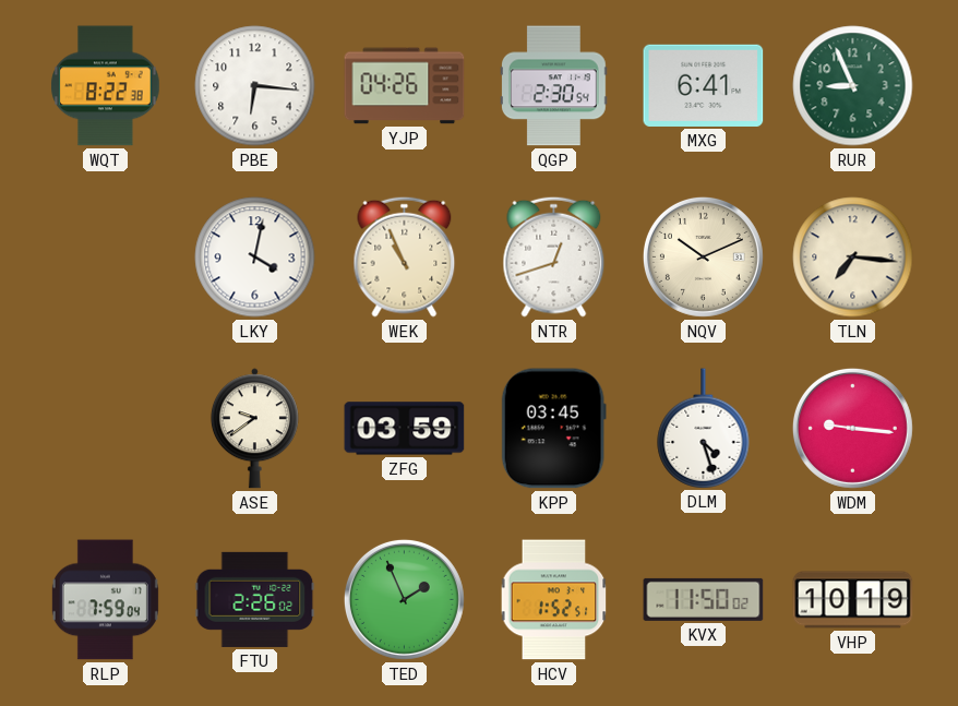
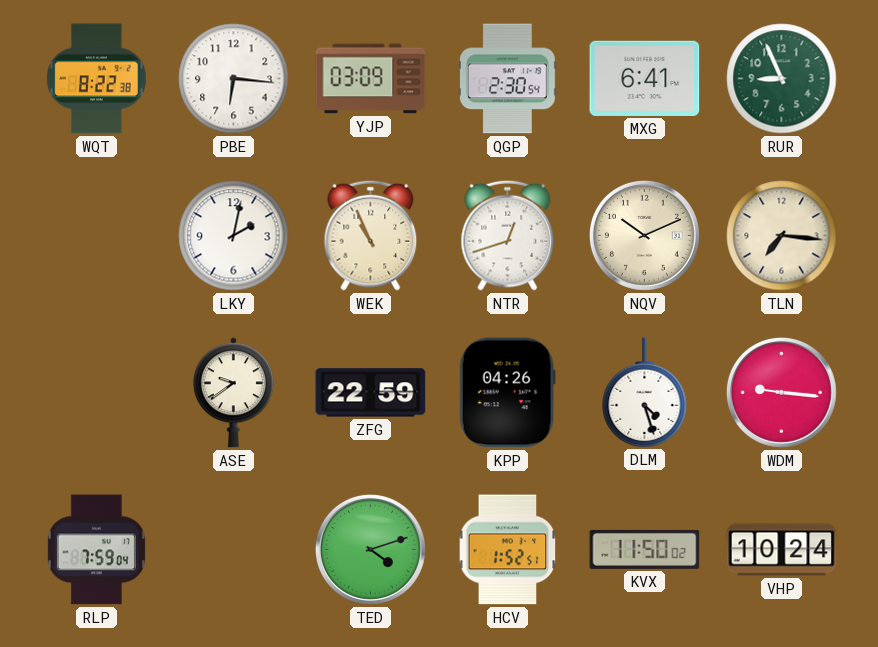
YJP: 04:26 -> 03:09 (371, 79)
LKY: 4:02 -> 2:02 (234, 236)
ZFG: 03:59 -> 22:59 (371, 393)
KPP: 03:45 -> 04:26 (507, 393)
FTU: 2:26 -> none (255, 599)
TED: 1:56 -> 4:12 (370, 549)
VHP: 10:19 -> 10:24 (782, 550)
